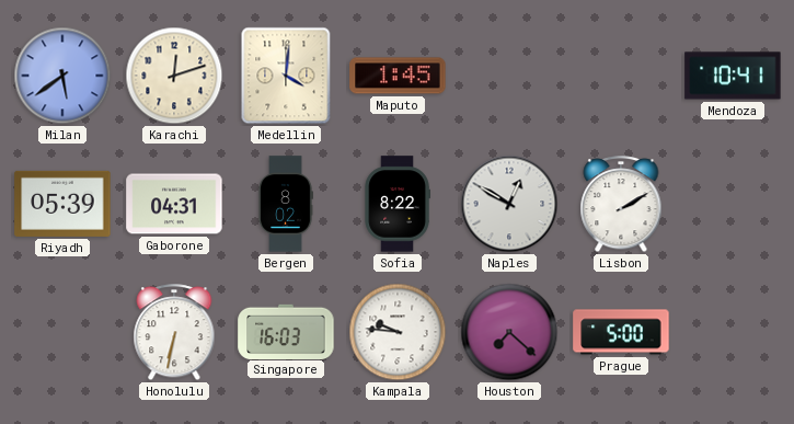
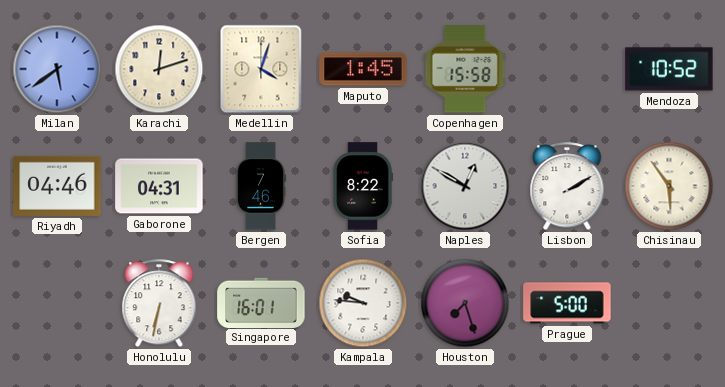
Medellin: 4:01 -> 4:03 (261, 69)
Copenhagen: none -> 15:58 (465, 69)
Mendoza: 10:41 -> 10:52 (669, 69)
Riyadh: 05:39 -> 04:46 (57, 186)
Bergen: 8:02 -> 7:46 (261, 186)
Chisinau: none -> 5:54 (669, 186)
Singapore: 16:03 -> 16:01 (261, 302)
Houston: 7:22 -> 7:27 (465, 303)
